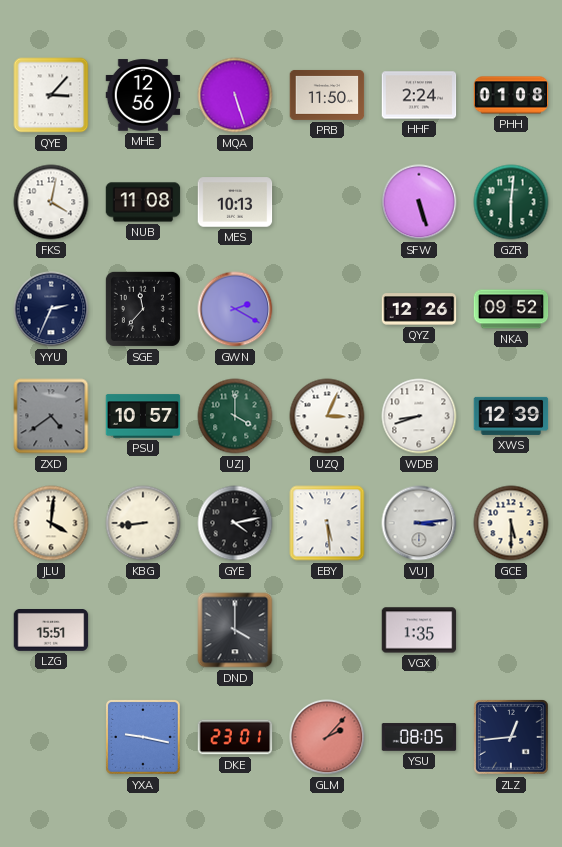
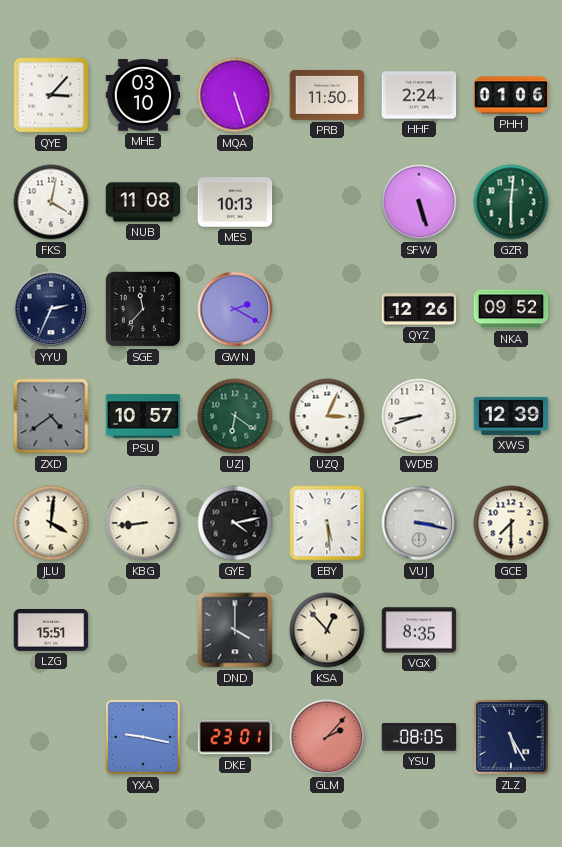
MHE: 12:56 -> 03:10 (143, 95)
PHH: 01:08 -> 01:06 (511, 95)
UZJ: 4:00 -> 6:21 (235, 416)
VUJ: 3:14 -> 3:17 (419, 523)
GCE: 5:30 -> 7:30 (511, 523)
KSA: none -> 12:53 (327, 630)
VGX: 1:35 -> 8:35 (419, 630)
ZLZ: 12:44 -> 5:25 (512, 738)
